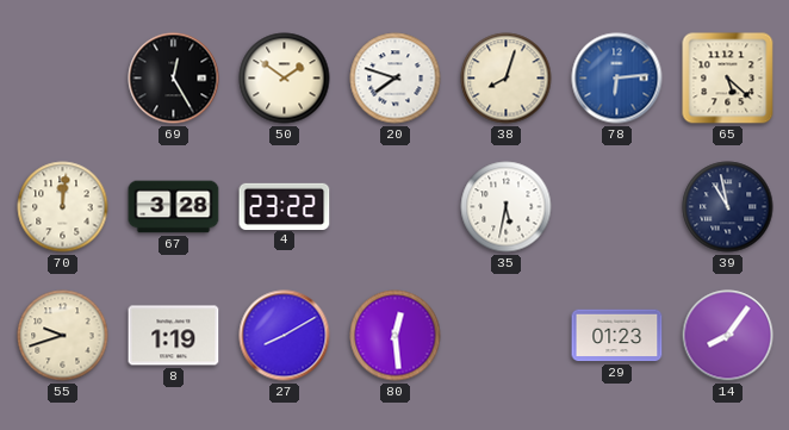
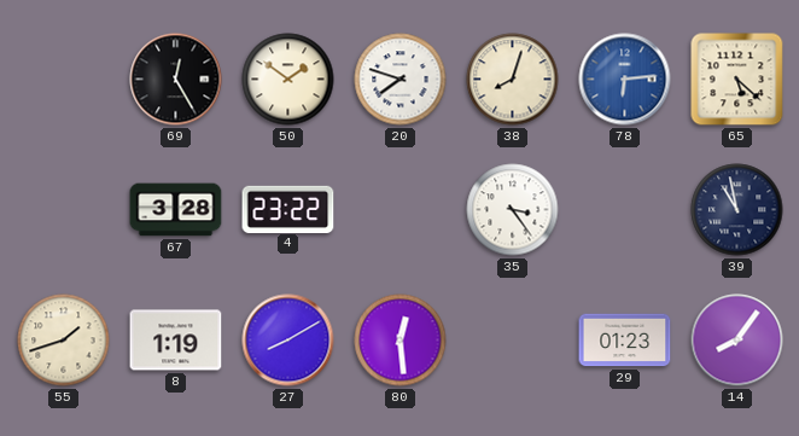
70: 12:01 -> none (63, 207)
35: 5:32 -> 3:24 (513, 210)
55: 9:42 -> 1:42 (64, 341)
